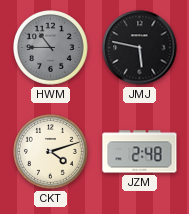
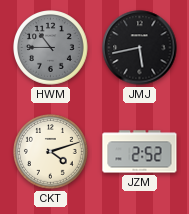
JMJ: 5:47 -> 5:43 (140, 48)
JZM: 2:48 -> 2:52 (140, 152)
